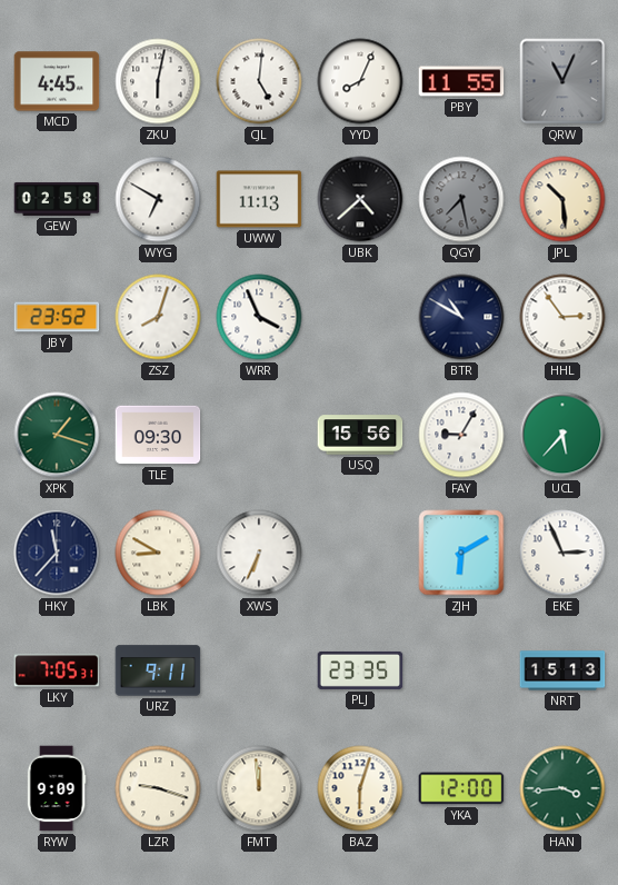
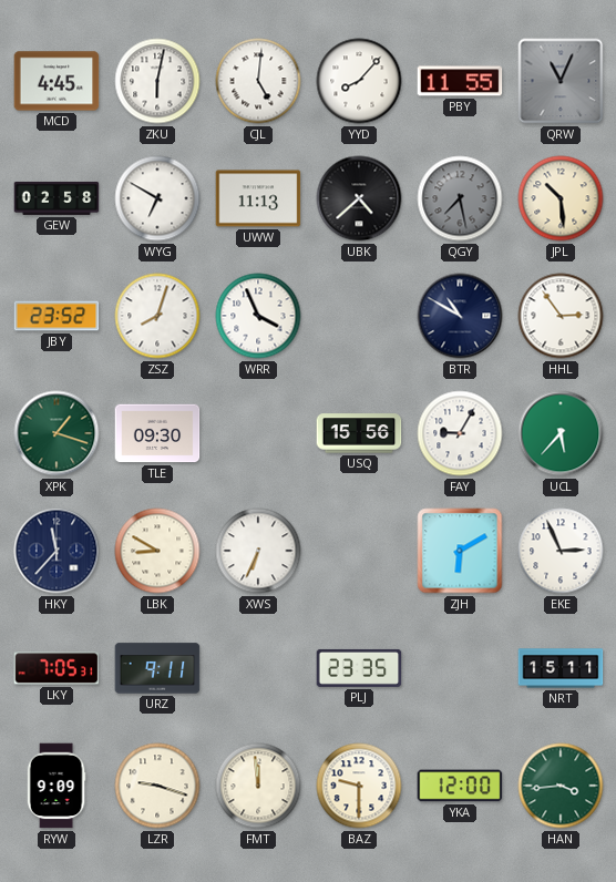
YYD: 8:04 -> 8:07 (359, 81)
NRT: 15:13 -> 15:11 (561, 668)
BAZ: 6:03 -> 9:30 (359, 786)
